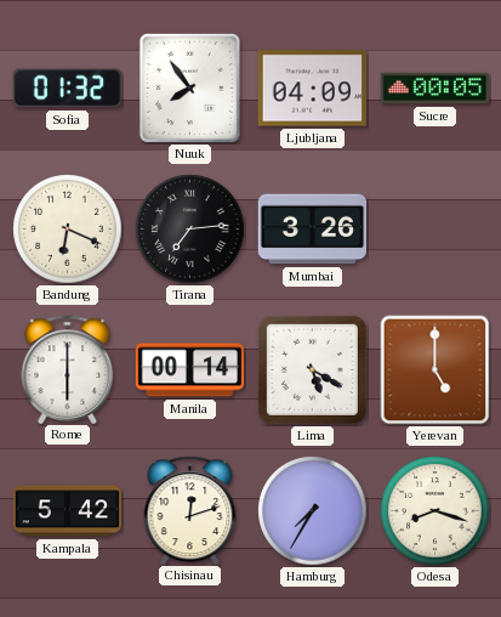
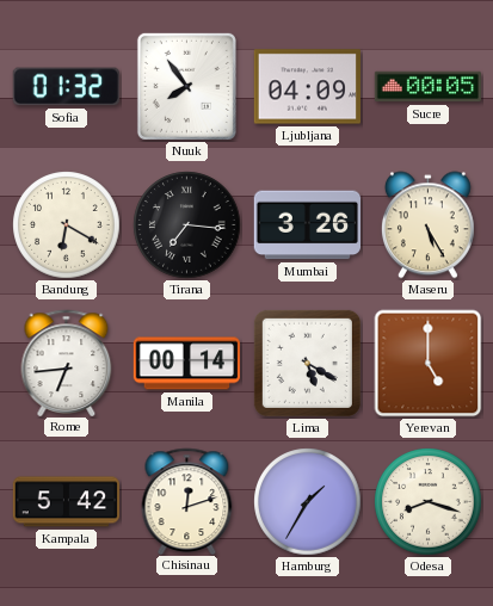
Bandung: 6:19 -> 6:20 (67, 225)
Tirana: 7:14 -> 7:16 (187, 225)
Maseru: none -> 5:25 (427, 225)
Rome: 6:00 -> 6:44 (67, 363)
Hamburg: 7:35 -> 1:35 (308, 502)
